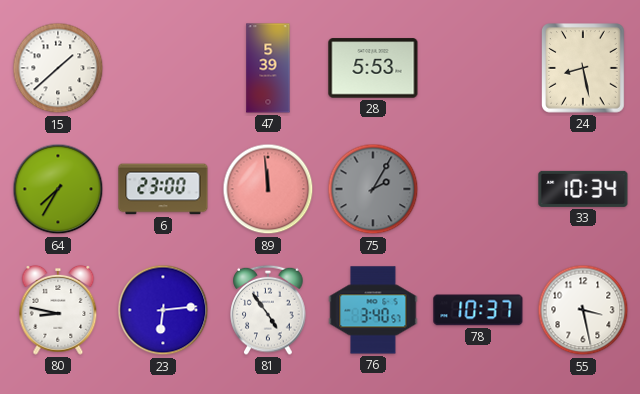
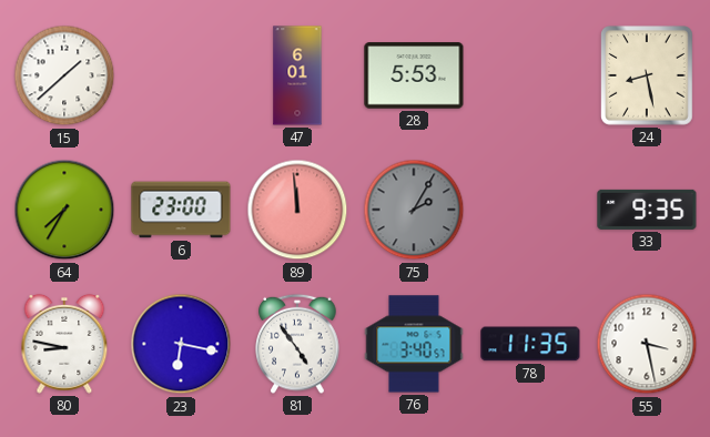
47: 5:39 -> 6:01 (297, 75)
33: 10:34 -> 9:35 (647, 210)
23: 6:14 -> 6:17 (181, 344)
78: 10:37 -> 11:35 (530, 344)
